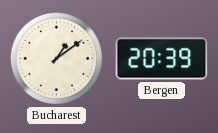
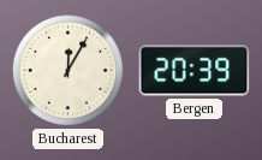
Bucharest: 1:09 -> 12:05 (69, 71)
